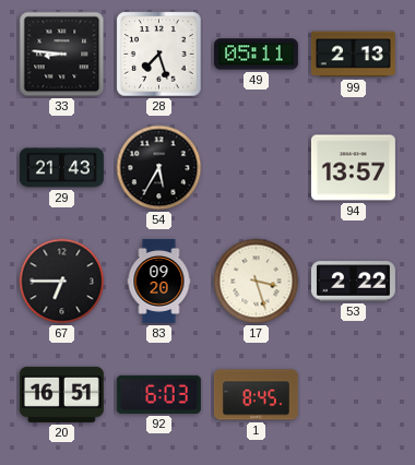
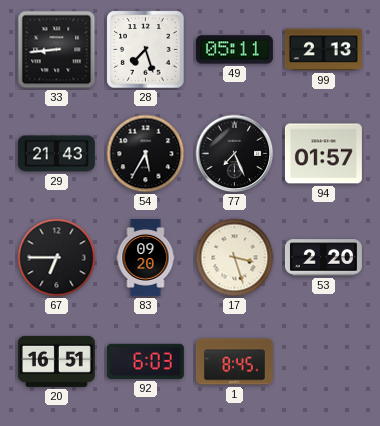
33: 8:46 -> 8:44 (57, 50)
77: none -> 7:26 (235, 154)
94: 13:57 -> 01:57 (323, 154)
53: 2:22 -> 2:20 (323, 258)
